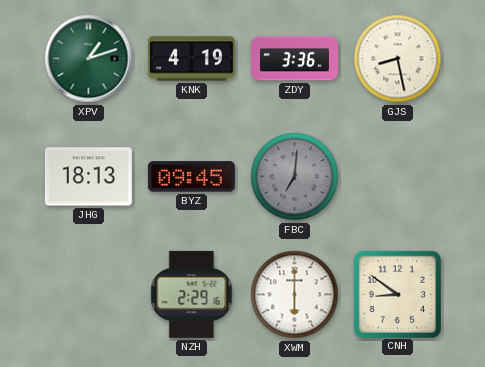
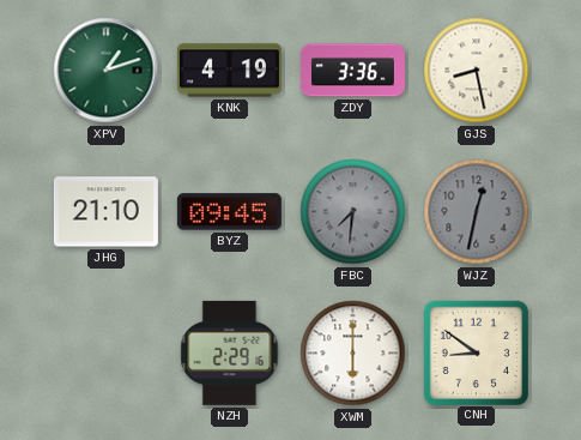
JHG: 18:13 -> 21:10 (105, 212)
FBC: 7:01 -> 7:31 (353, 212)
WJZ: none -> 12:32 (477, 212)
